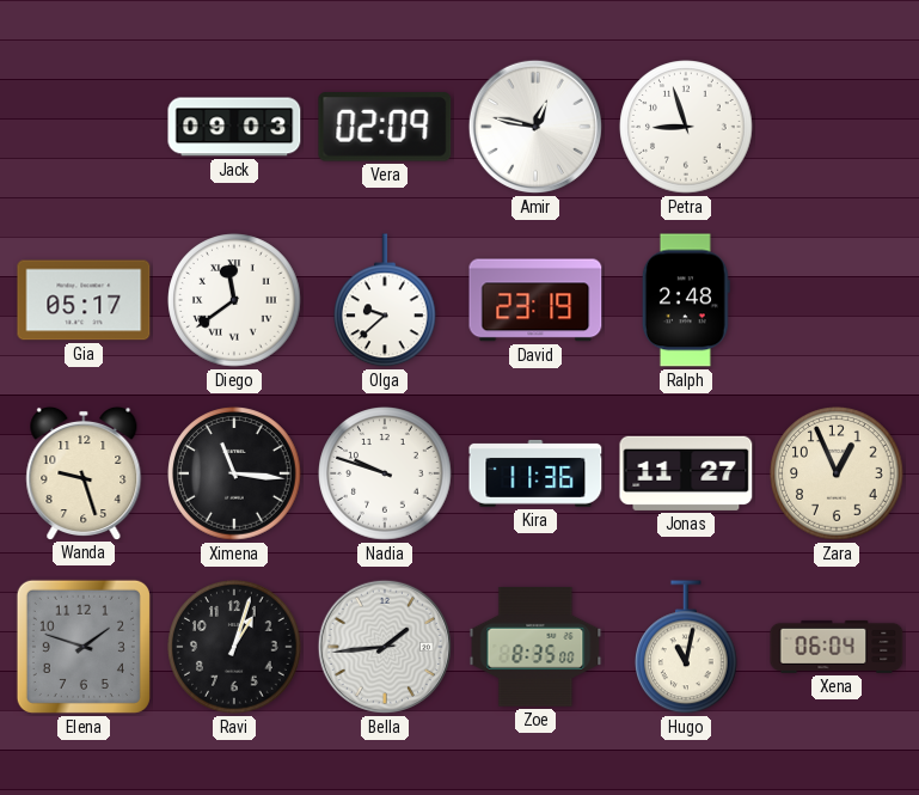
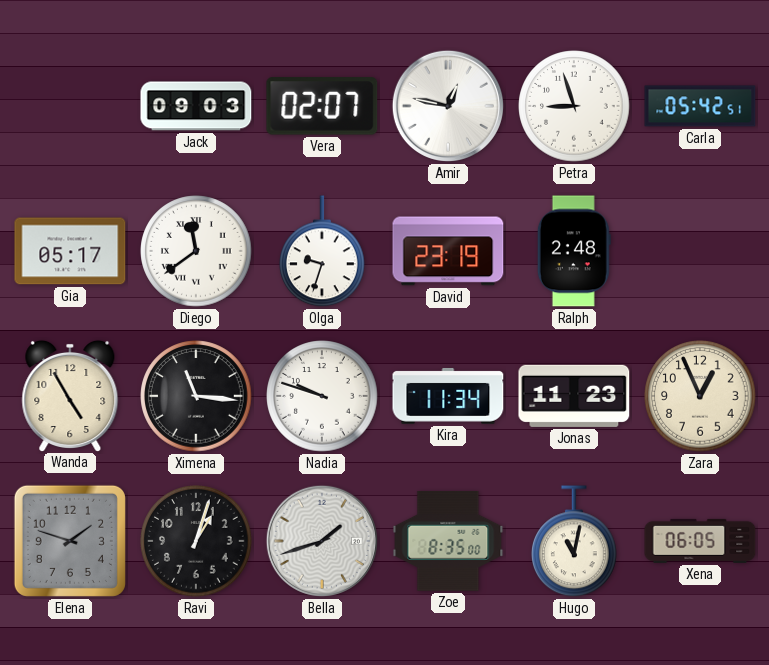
Vera: 02:09 -> 02:07 (322, 106)
Carla: none -> 05:42 (700, 106)
Olga: 9:38 -> 9:33 (323, 252)
Wanda: 9:27 -> 4:55 (70, 395)
Kira: 11:36 -> 11:34 (448, 396)
Jonas: 11:27 -> 11:23 (574, 396)
Bella: 1:44 -> 1:42 (322, 541)
Xena: 06:04 -> 06:05 (700, 541)
